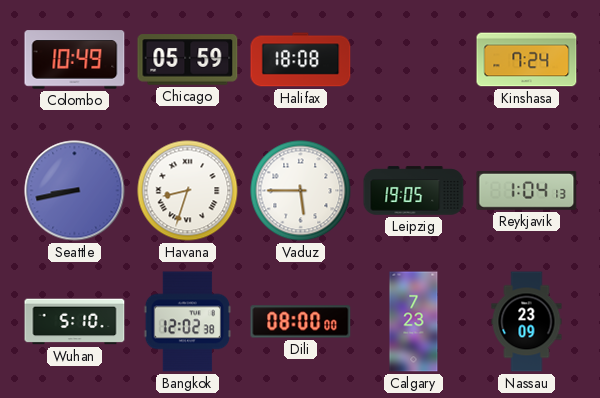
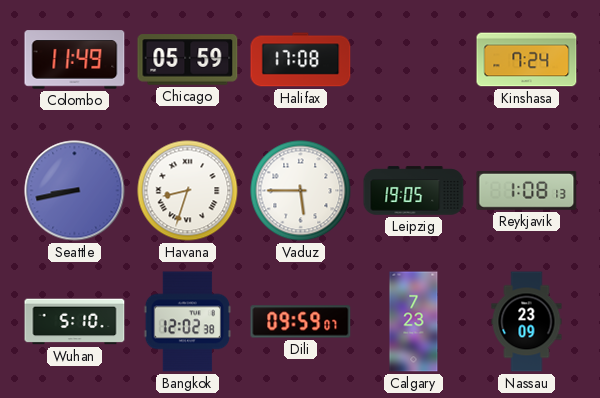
Colombo: 10:49 -> 11:49 (75, 60)
Halifax: 18:08 -> 17:08 (301, 60)
Reykjavik: 1:04 -> 1:08 (527, 190)
Dili: 08:00 -> 09:59 (301, 322)
